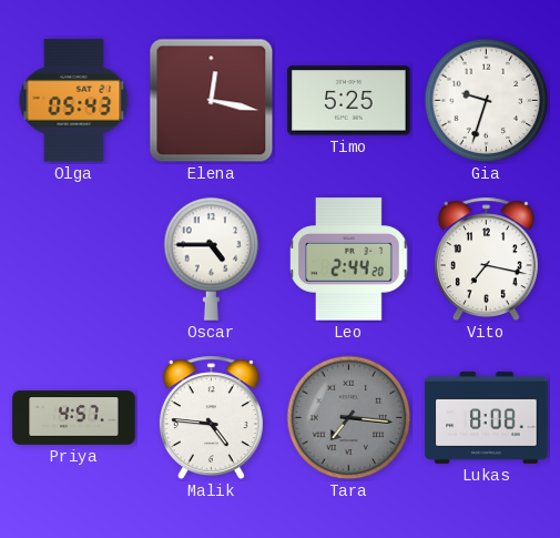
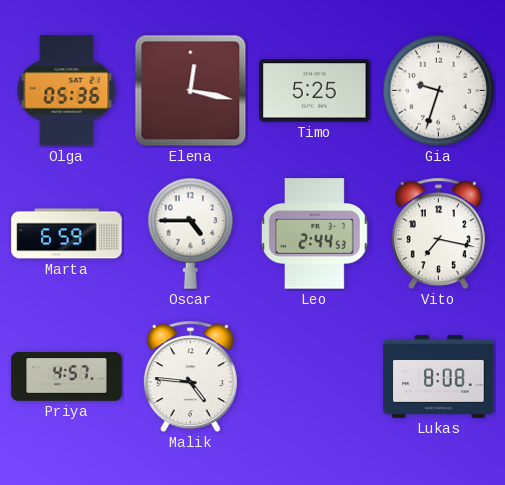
Olga: 05:43 -> 05:36 (67, 91)
Marta: none -> 6:59 (67, 234)
Leo: 2:44:20 -> 2:44:53 (315, 234)
Tara: 7:16 -> none (349, 418)
